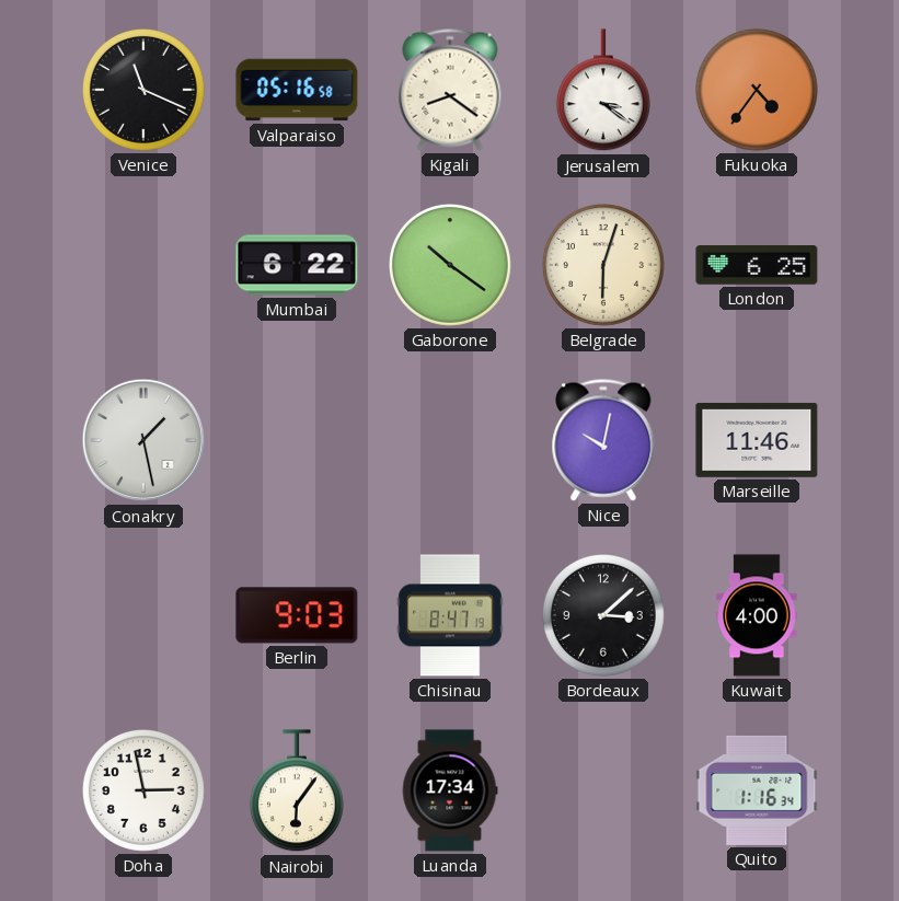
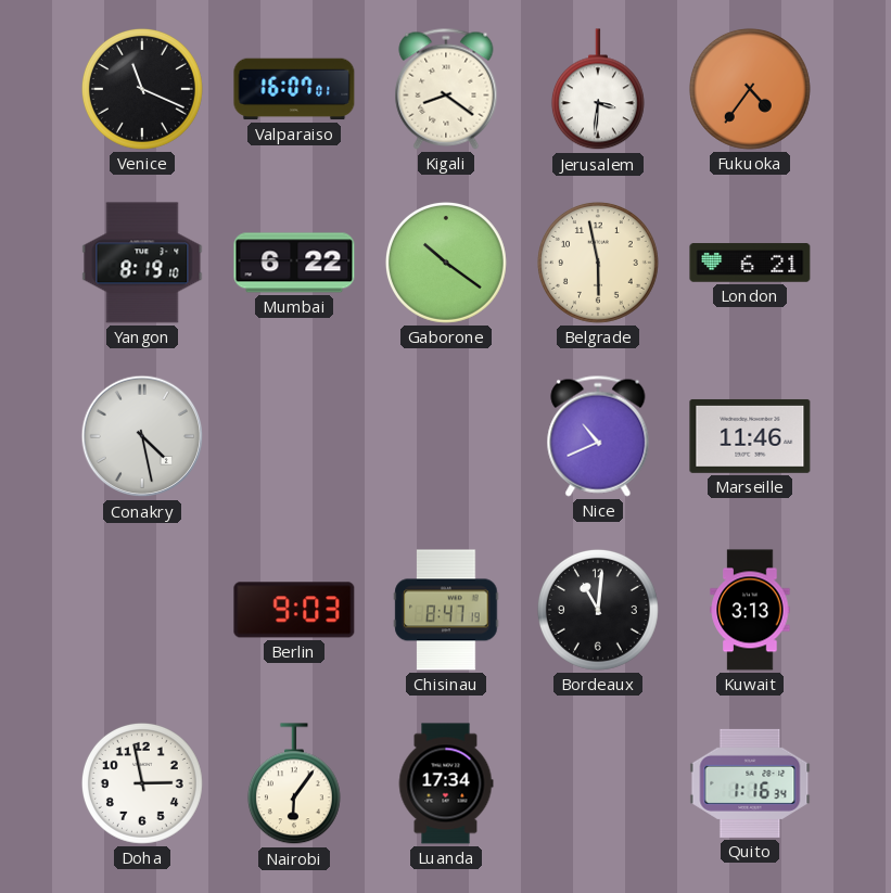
Valparaiso: 05:16 -> 16:07 (294, 89)
Jerusalem: 3:21 -> 3:31 (598, 90)
Yangon: none -> 8:19 (142, 263)
Belgrade: 6:03 -> 5:58 (598, 263)
London: 6:25 -> 6:21 (750, 263)
Conakry: 1:28 -> 4:28 (142, 436)
Nice: 10:02 -> 10:41 (598, 436)
Bordeaux: 3:08 -> 11:01 (598, 610)
Kuwait: 4:00 -> 3:13 (750, 610)
